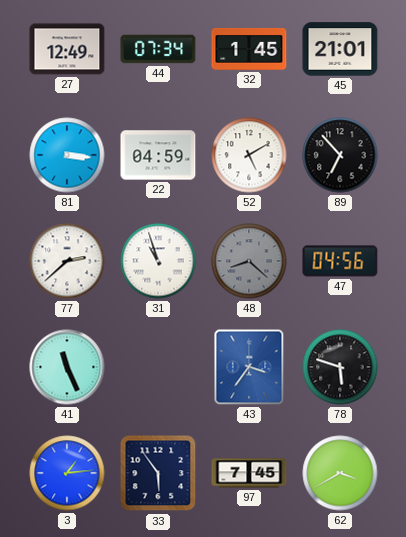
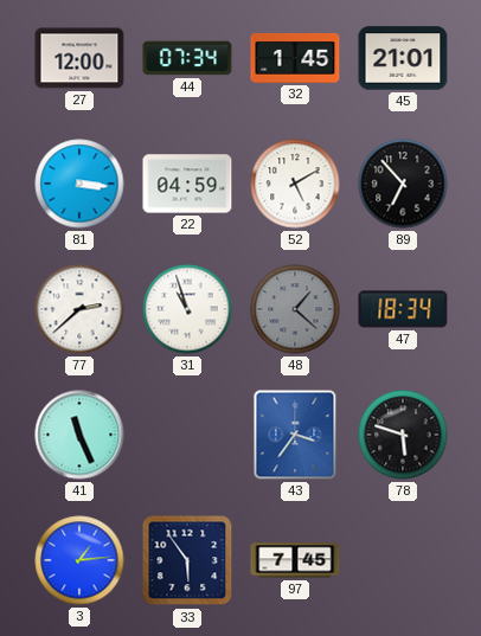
27: 12:49 -> 12:00 (79, 58)
48: 8:22 -> 1:22 (295, 309)
47: 04:56 -> 18:34 (403, 309)
62: 3:40 -> none (340, 473)
